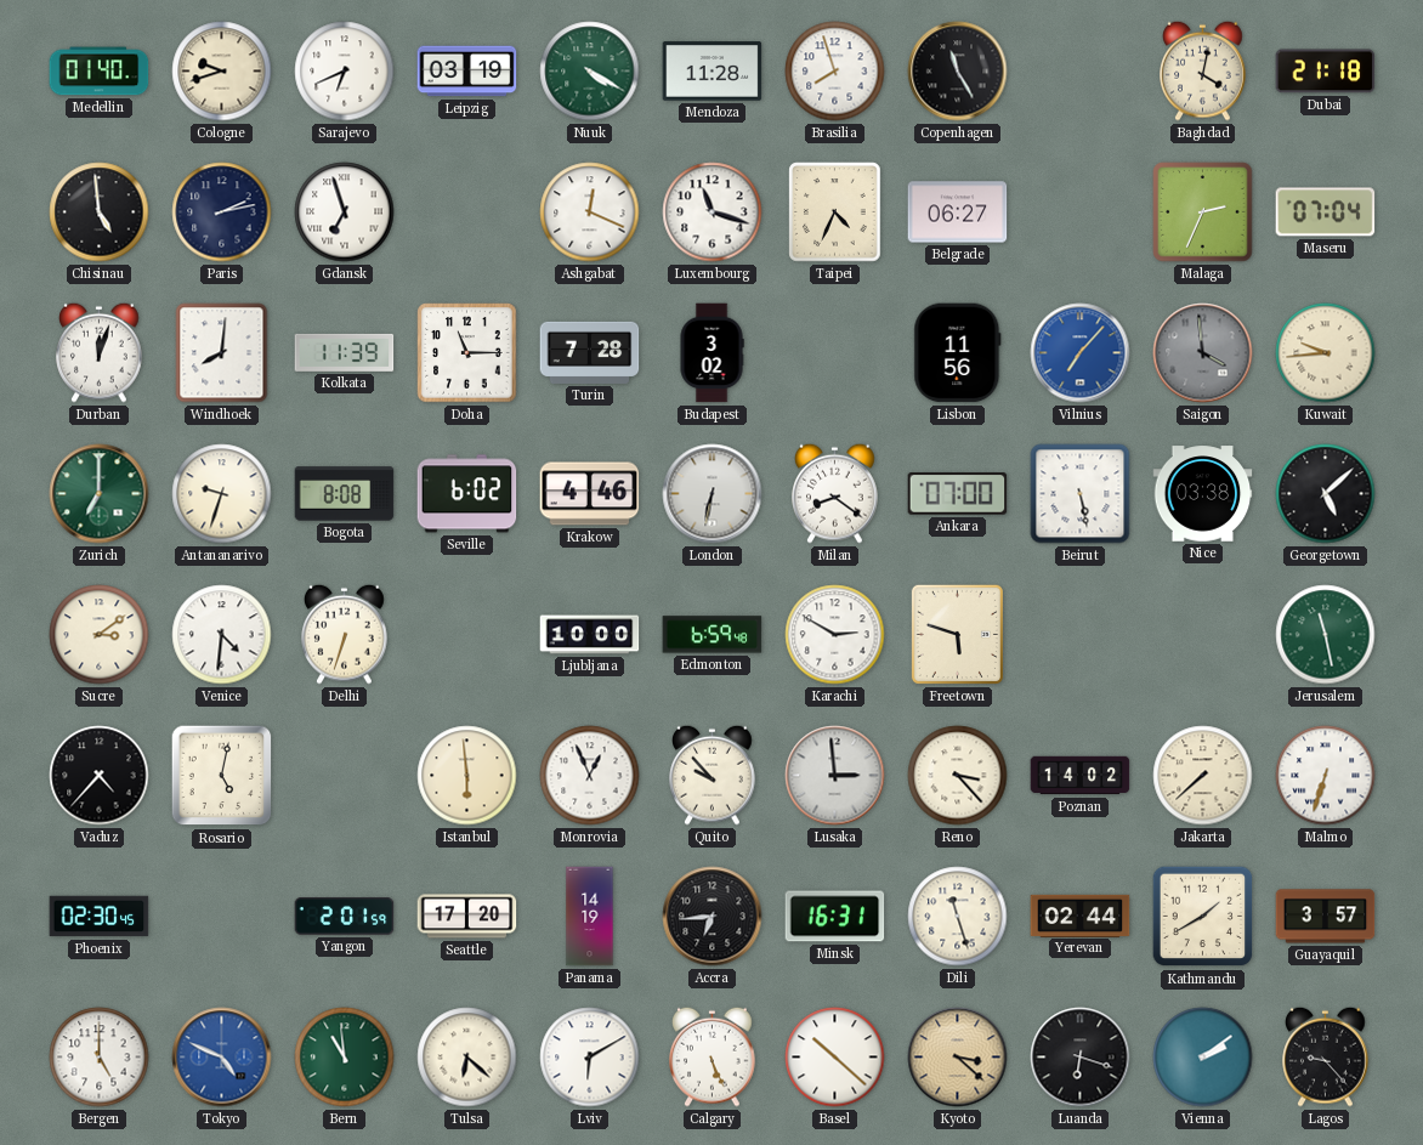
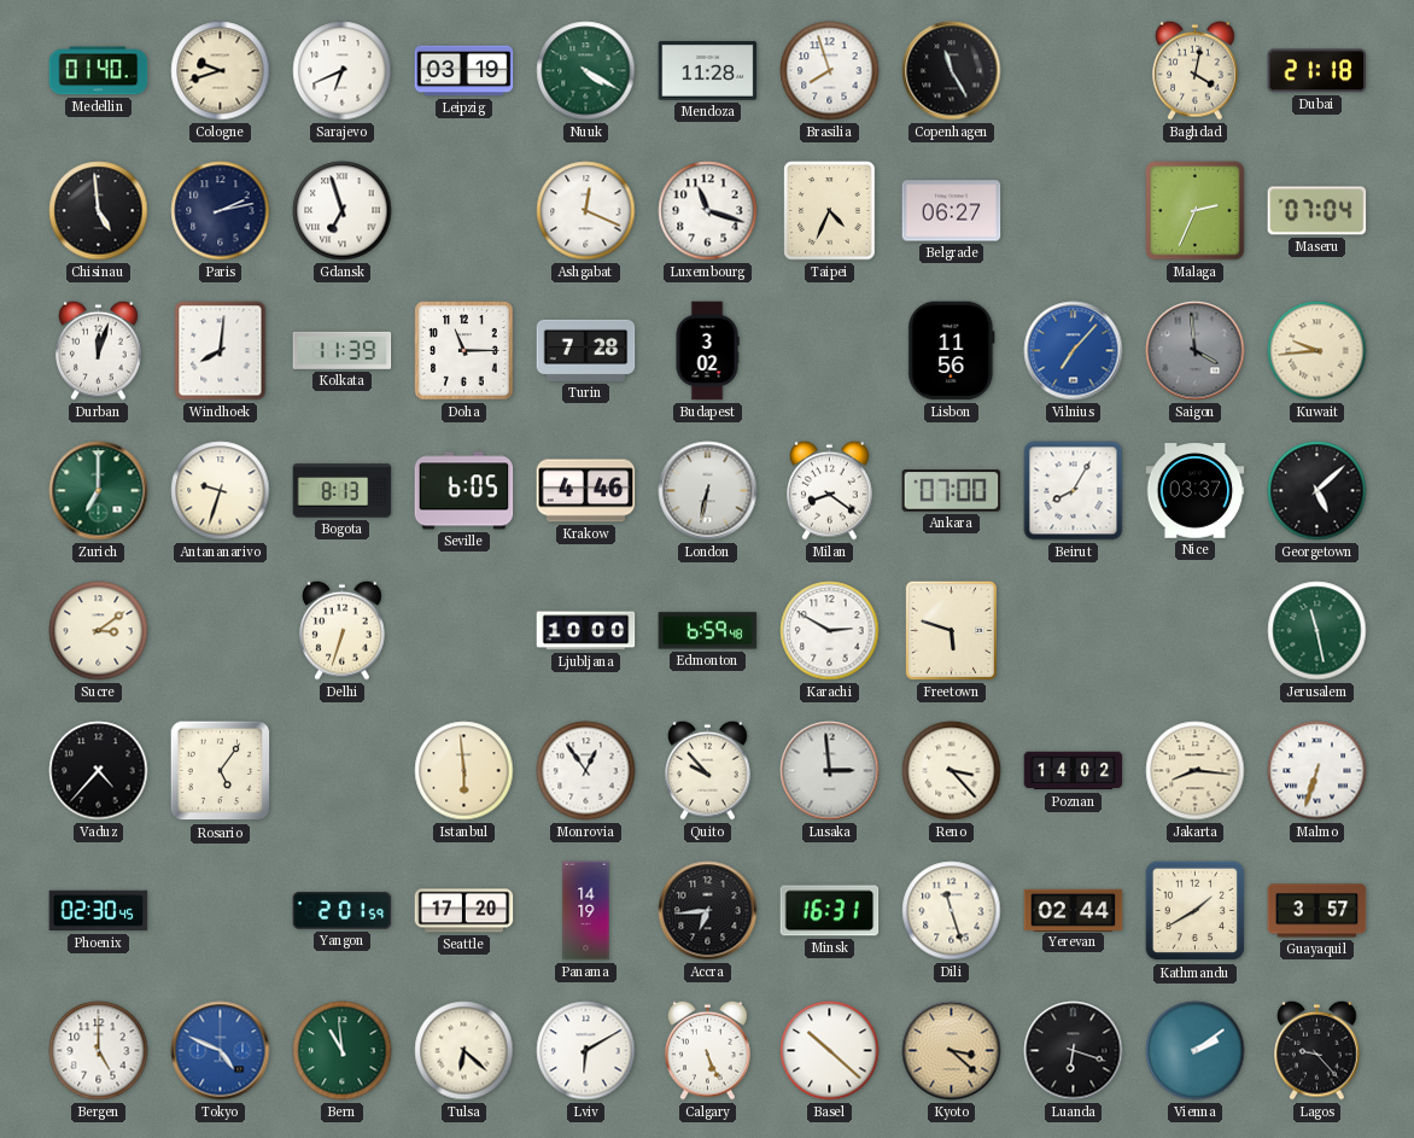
Bogota: 8:08 -> 8:13 (343, 491)
Seville: 6:02 -> 6:05 (464, 491)
Beirut: 5:28 -> 8:05 (1074, 491)
Nice: 03:38 -> 03:37 (1196, 491)
Venice: 4:31 -> none (222, 635)
Rosario: 5:02 -> 5:06 (221, 771)
Monrovia: 12:56 -> 12:54 (586, 771)
Jakarta: 7:38 -> 8:16 (1196, 771)
